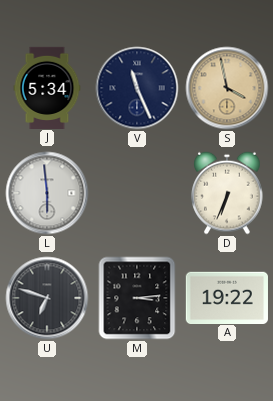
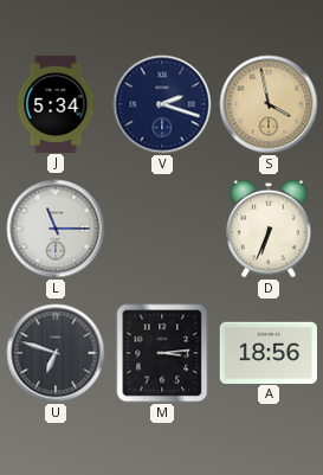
V: 11:26 -> 2:18 (162, 104)
L: 5:59 -> 11:15 (56, 229)
A: 19:22 -> 18:56 (269, 352)
